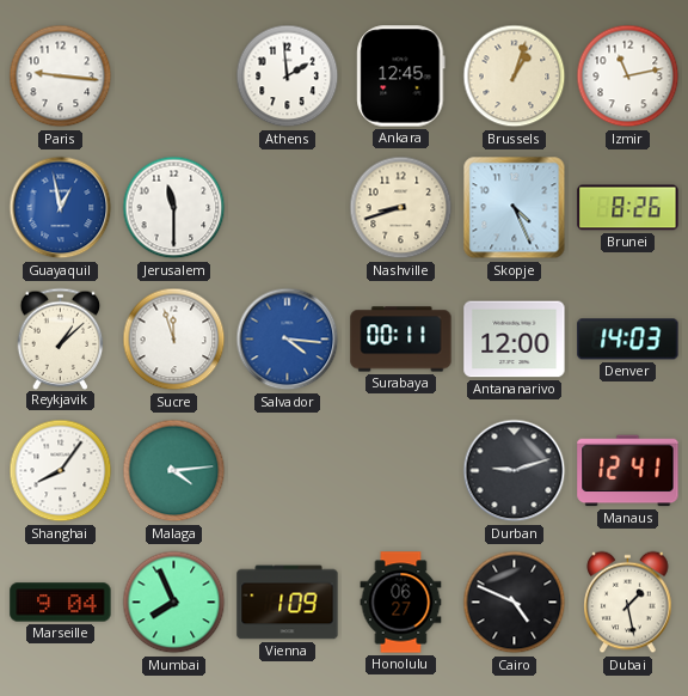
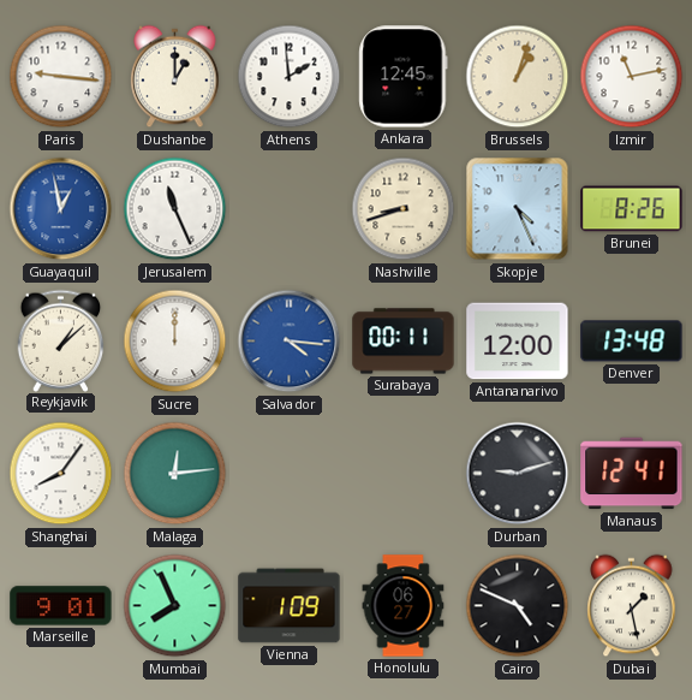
Dushanbe: none -> 1:00 (175, 77)
Jerusalem: 11:30 -> 11:26 (175, 209)
Sucre: 11:57 -> 12:00 (175, 342)
Denver: 14:03 -> 13:48 (632, 342)
Malaga: 4:14 -> 12:14 (175, 474)
Marseille: 9:04 -> 9:01 (61, 606)
